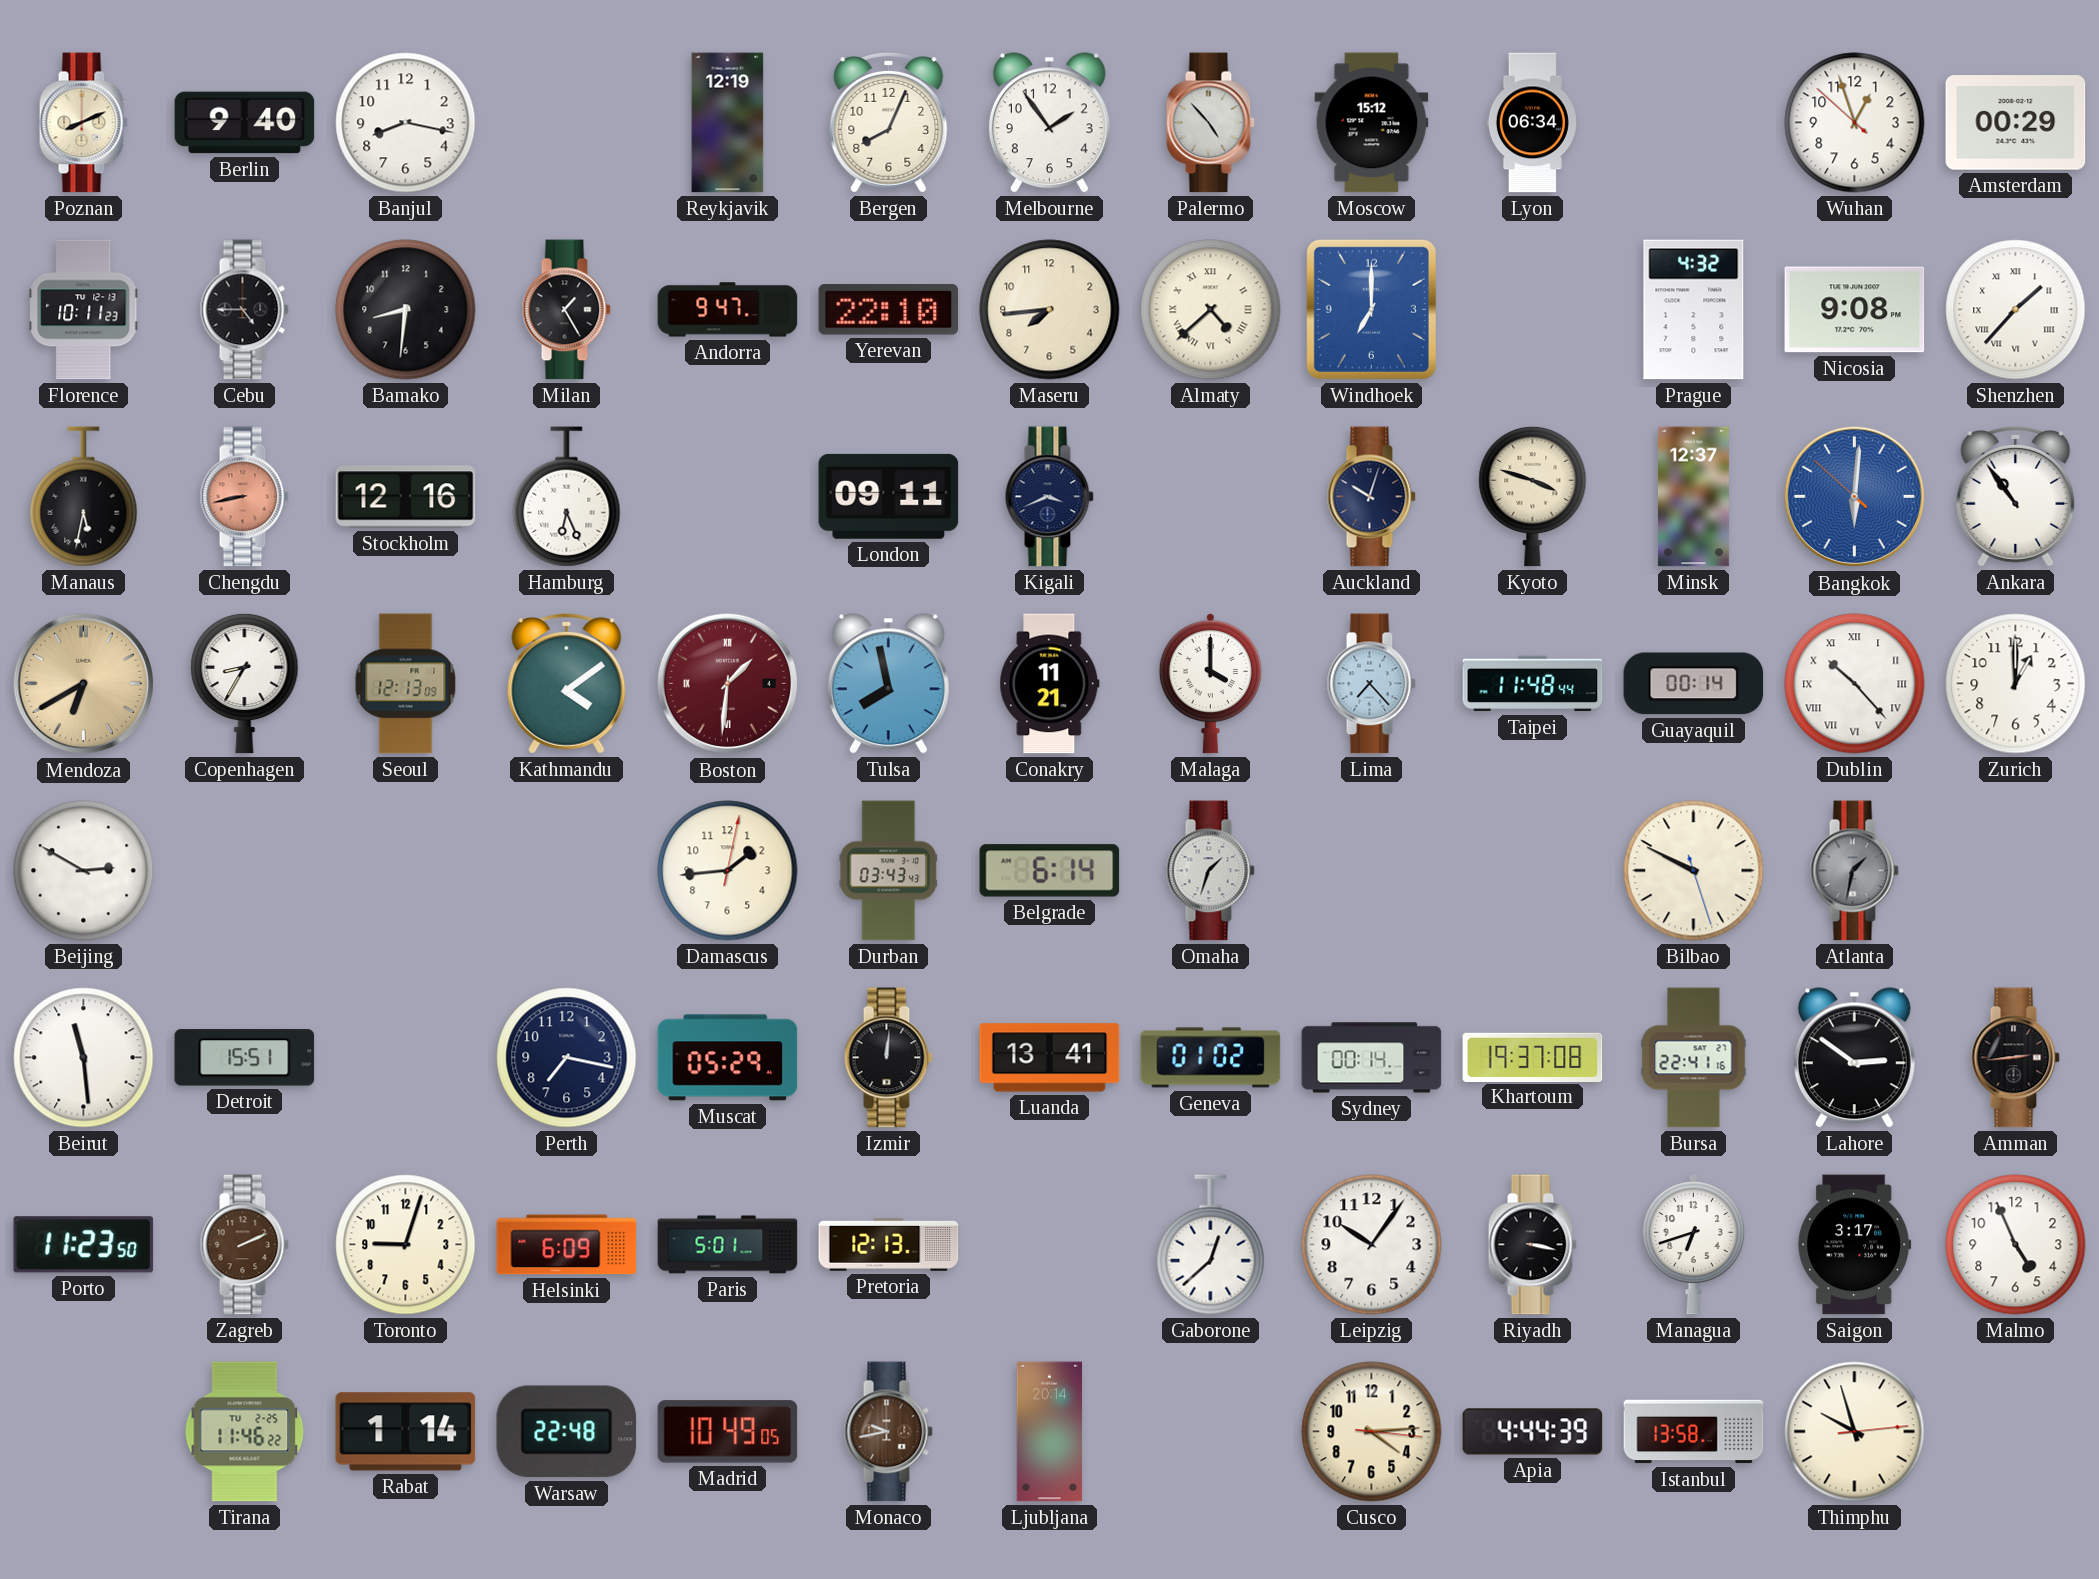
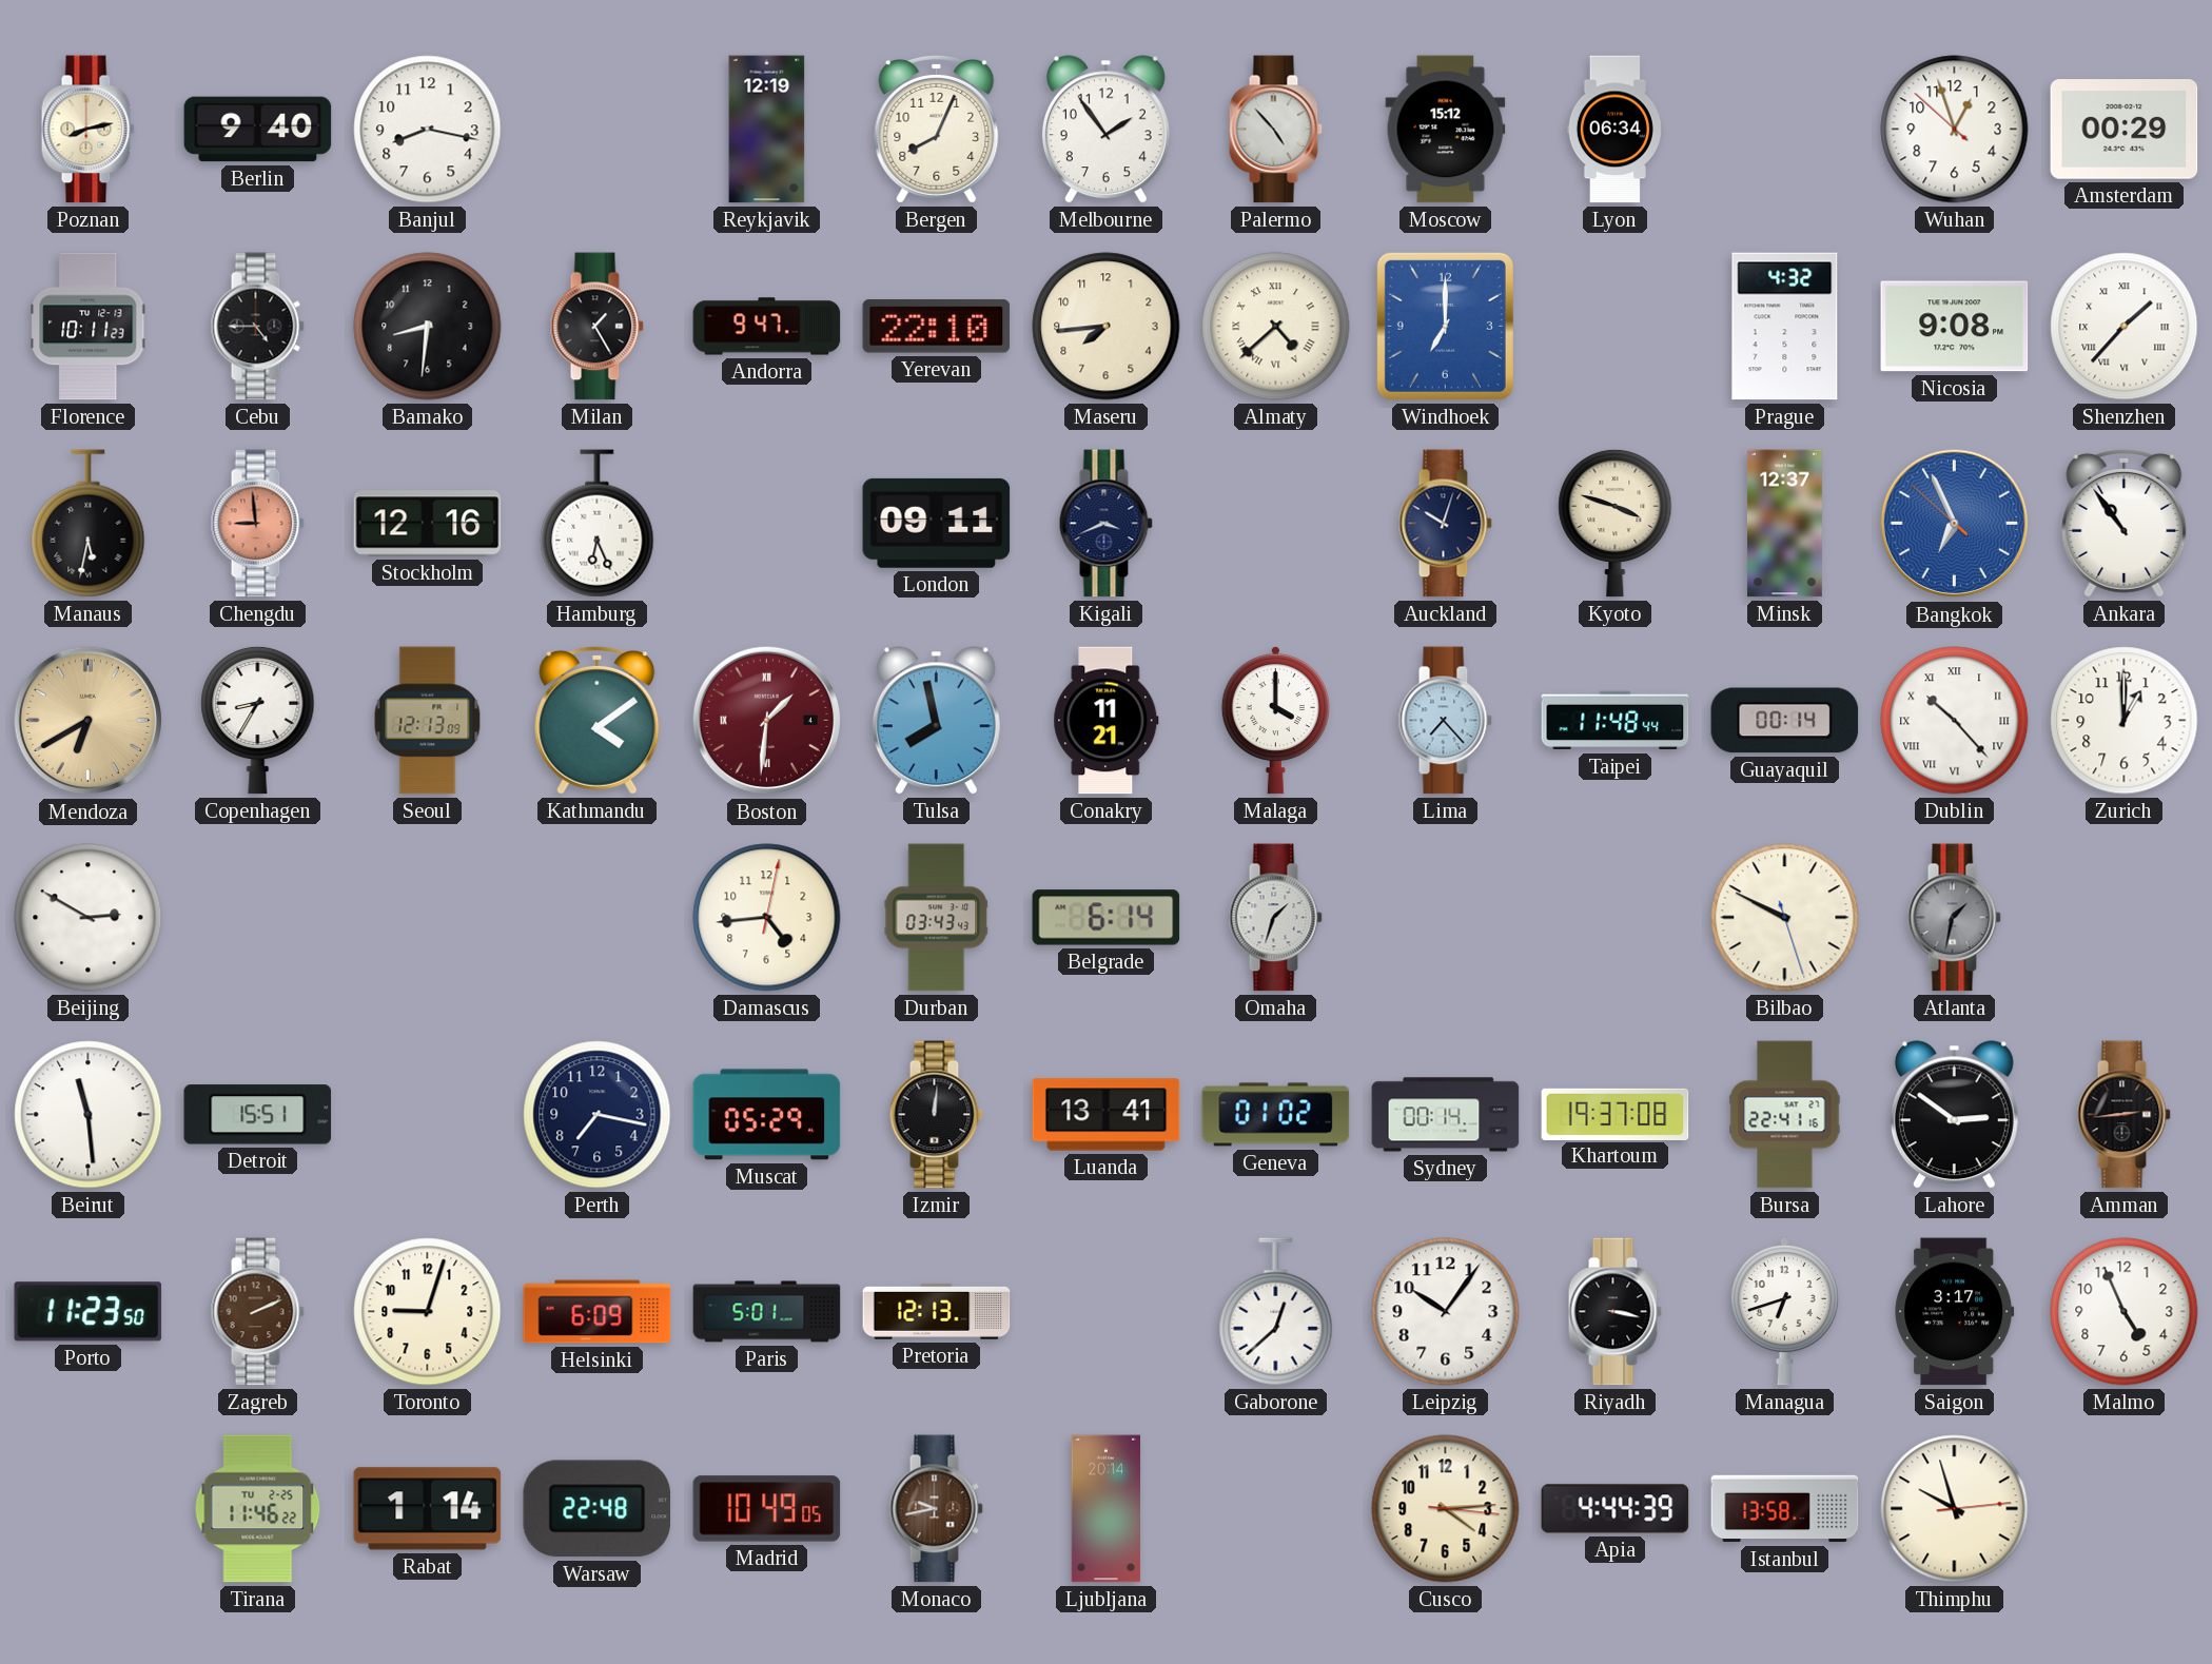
Poznan: 8:11 -> 8:13 (87, 130)
Chengdu: 8:43 -> 8:59 (257, 524)
Bangkok: 6:00 -> 6:55 (1955, 524)
Damascus: 1:44 -> 4:44 (767, 918)
